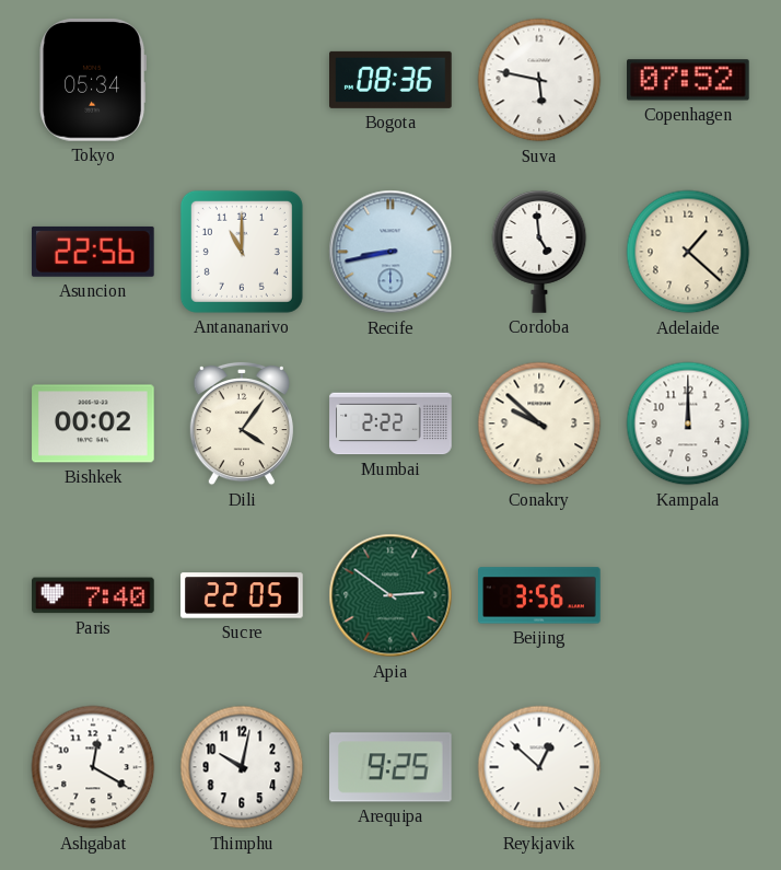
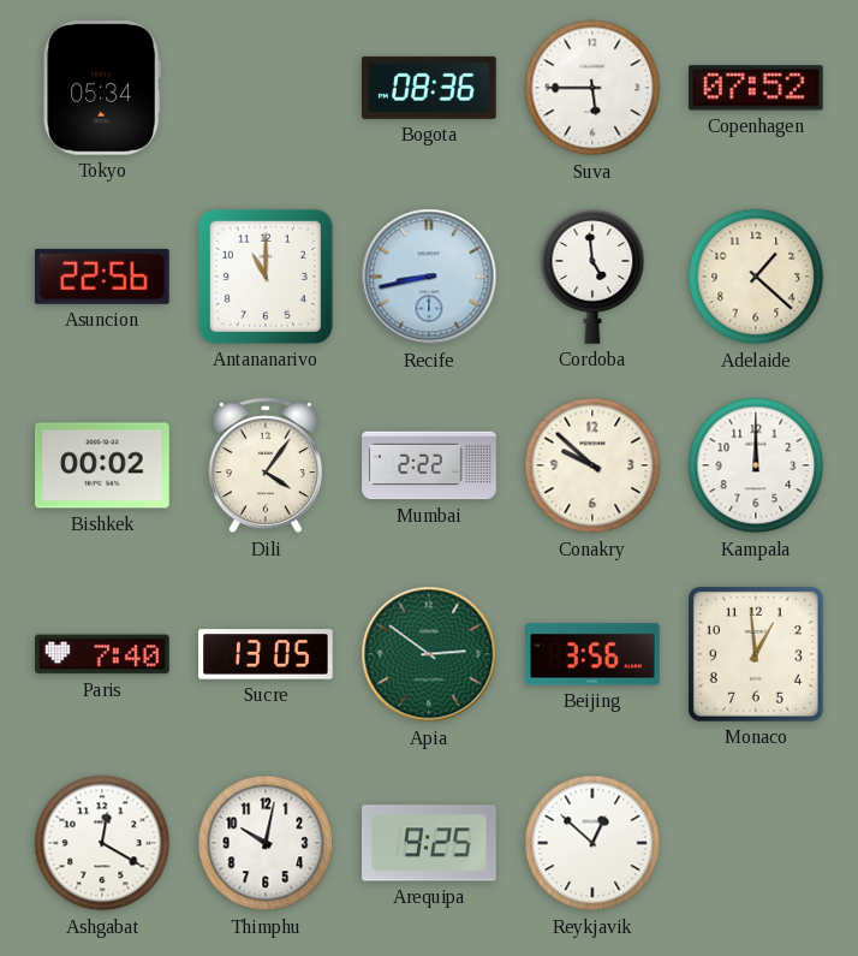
Suva: 5:47 -> 5:45 (592, 88)
Sucre: 22:05 -> 13:05 (266, 654)
Monaco: none -> 12:59 (756, 654)
